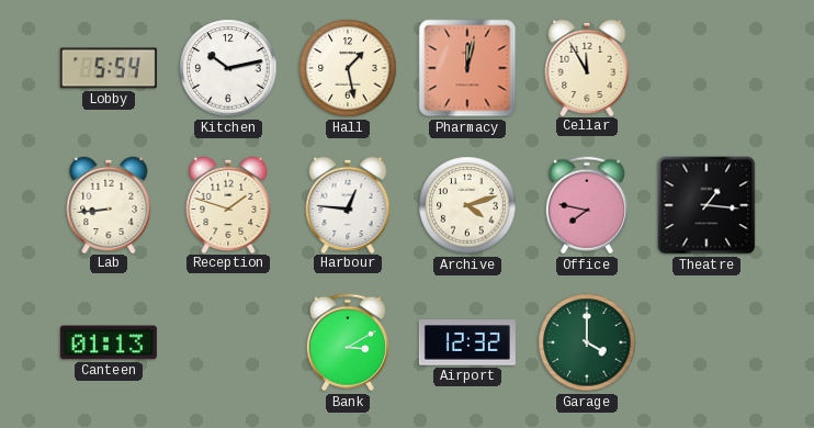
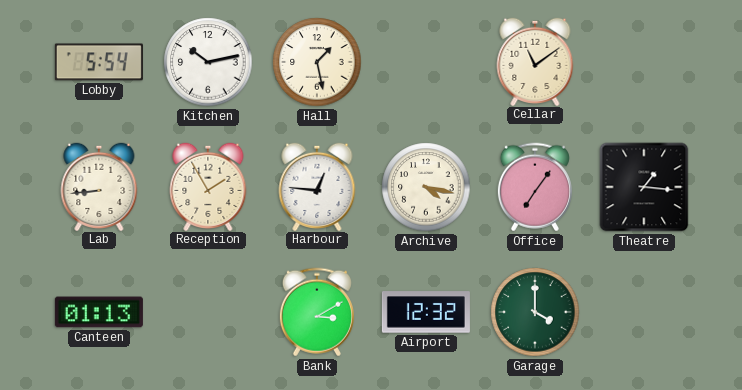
Pharmacy: 12:02 -> none (467, 68)
Cellar: 11:55 -> 11:09 (535, 61)
Reception: 1:48 -> 1:55 (208, 186)
Archive: 4:12 -> 4:17 (426, 187)
Office: 7:47 -> 7:06 (535, 187)
